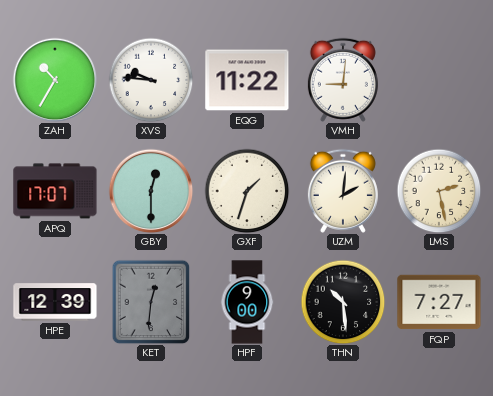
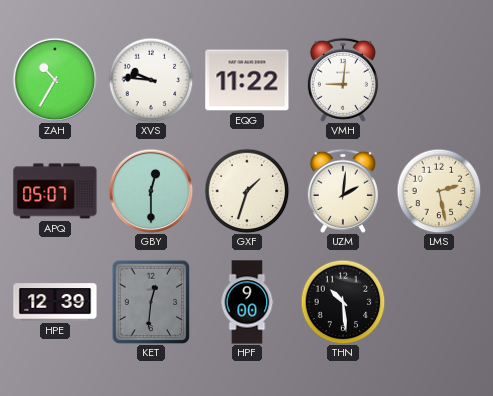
APQ: 17:07 -> 05:07 (55, 191)
FQP: 7:27 -> none (439, 302)
